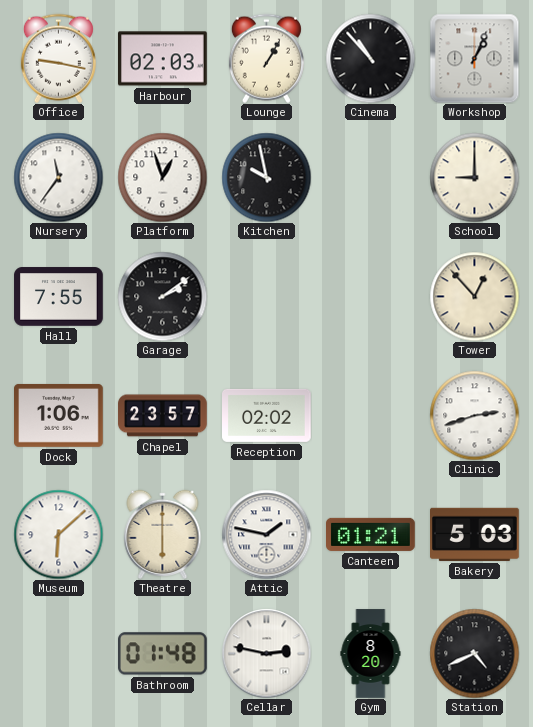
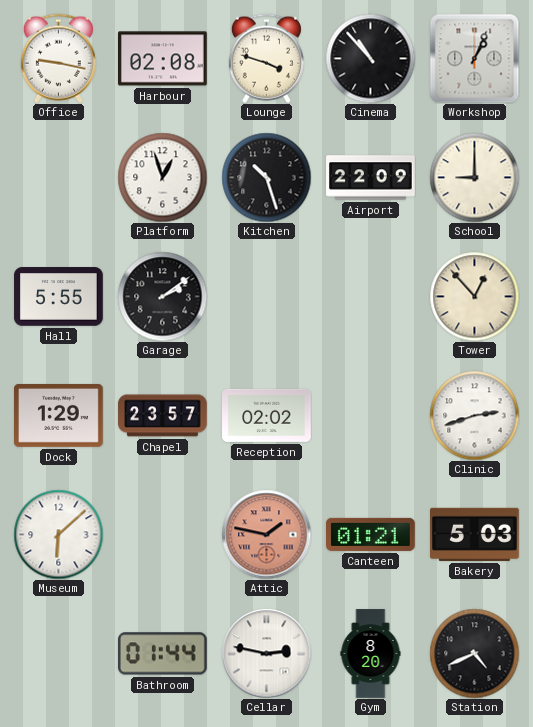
Harbour: 02:03 -> 02:08 (163, 59)
Lounge: 1:05 -> 3:48 (266, 58)
Nursery: 11:36 -> none (58, 177)
Kitchen: 9:58 -> 10:27 (266, 177)
Airport: none -> 22:09 (371, 178)
Hall: 7:55 -> 5:55 (59, 297)
Dock: 1:06 -> 1:29 (59, 415)
Theatre: 6:00 -> none (163, 534)
Attic dial: white -> salmon (266, 534)
Bathroom: 01:48 -> 01:44 (163, 654)
